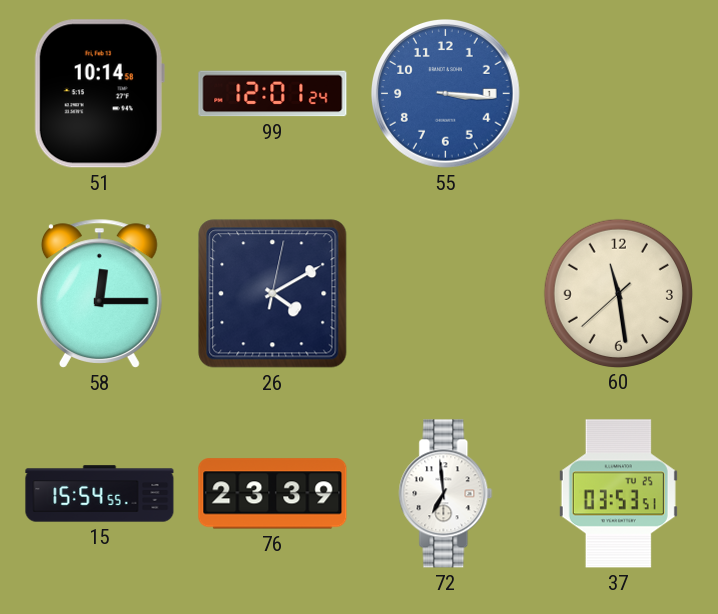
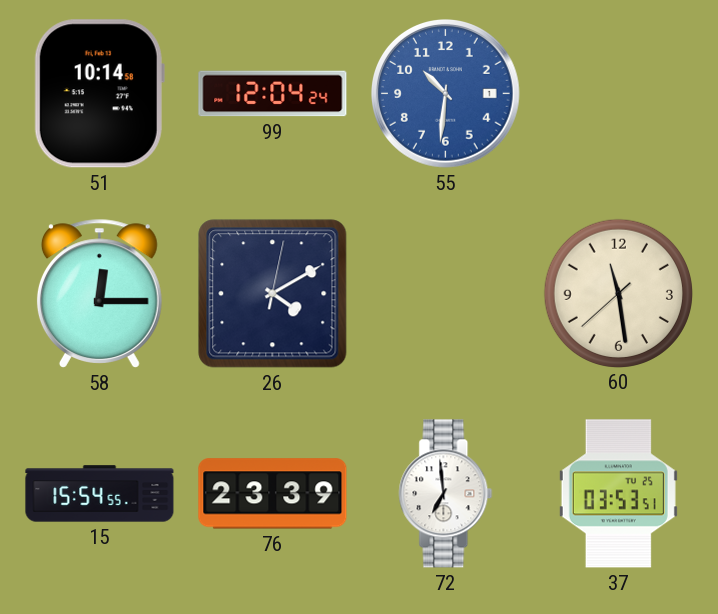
99: 12:01 -> 12:04 (273, 94)
55: 3:16 -> 10:31 (446, 94)
